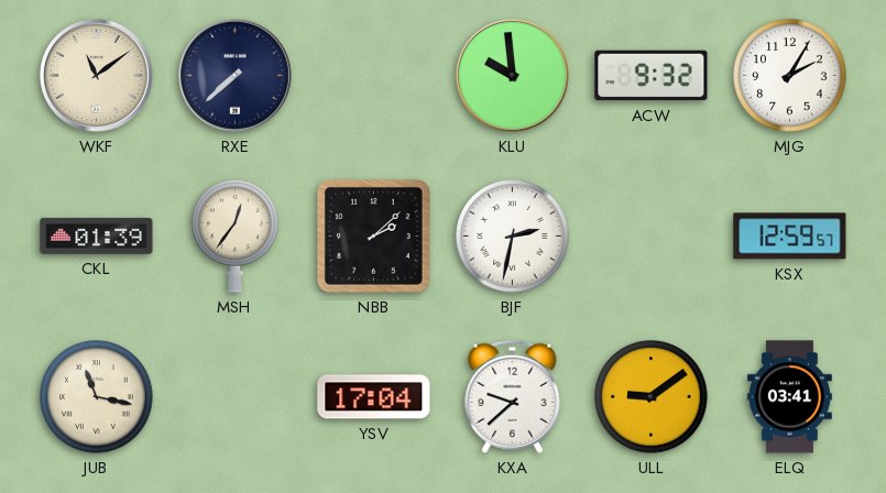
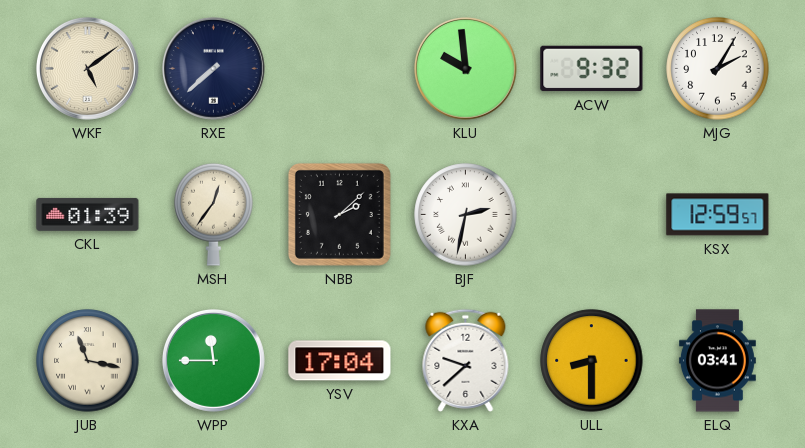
WKF: 11:09 -> 5:09 (87, 68)
WPP: none -> 11:45 (213, 360)
ULL: 9:09 -> 8:30 (592, 361)
